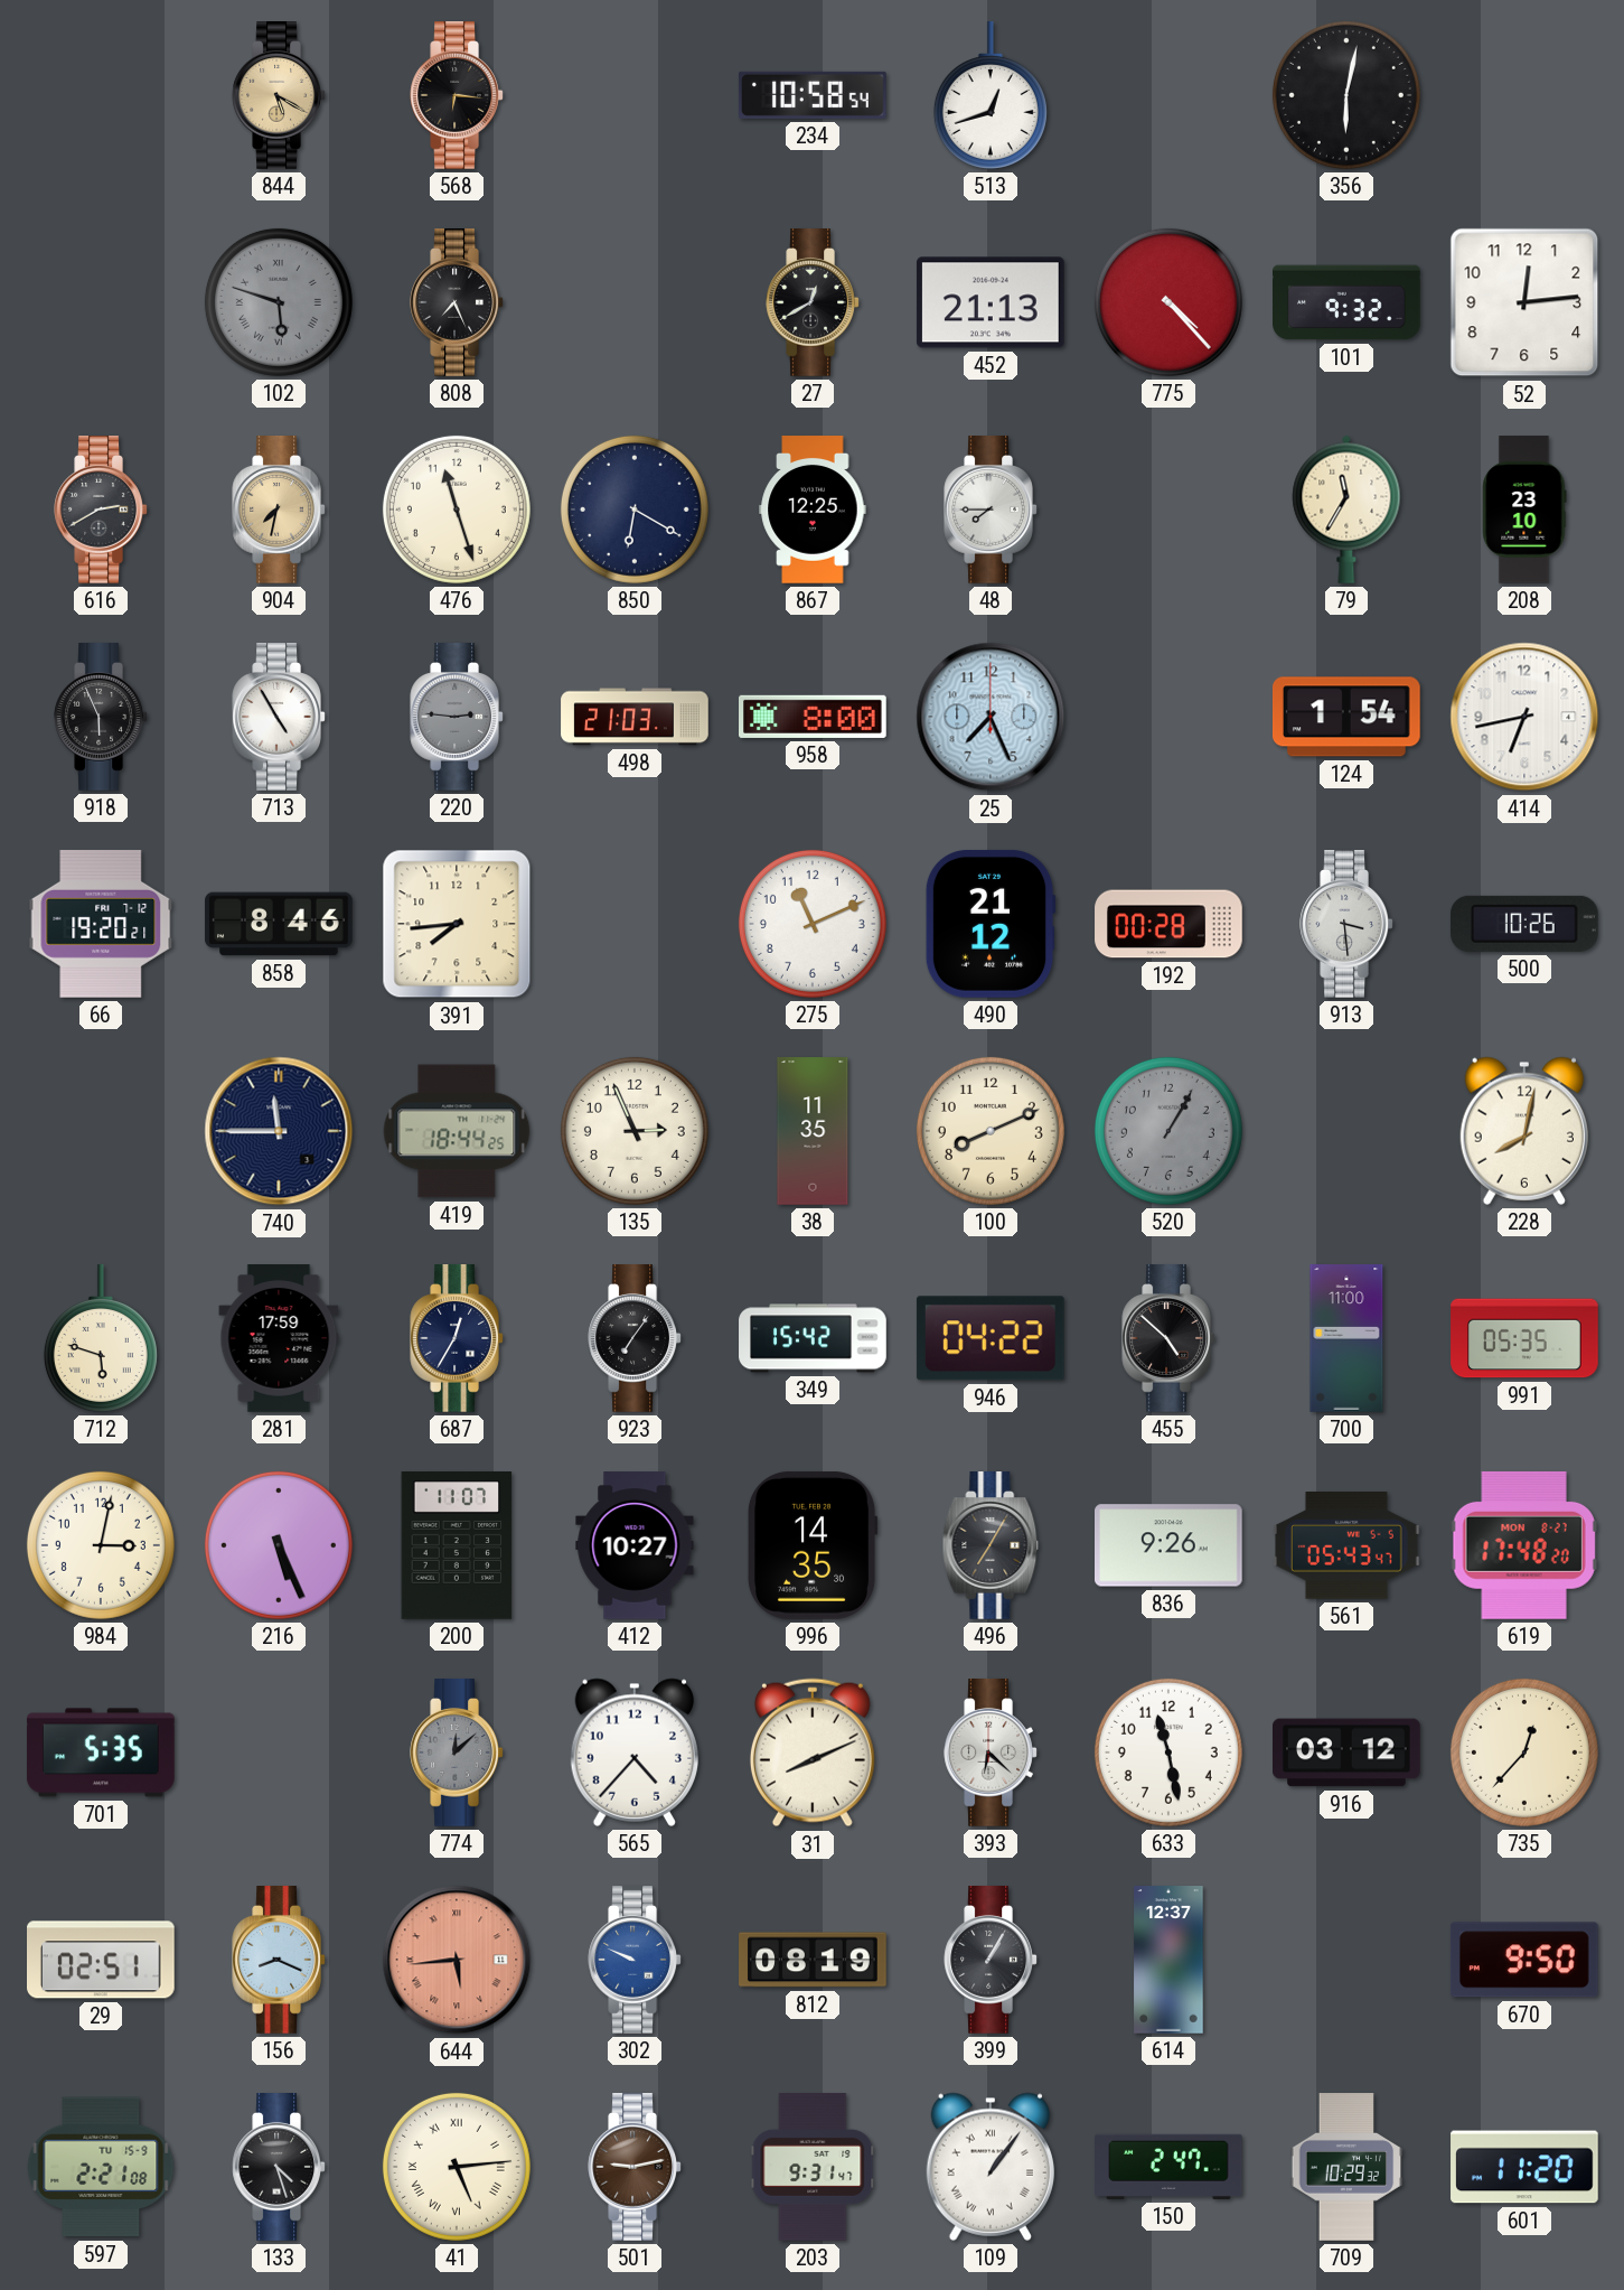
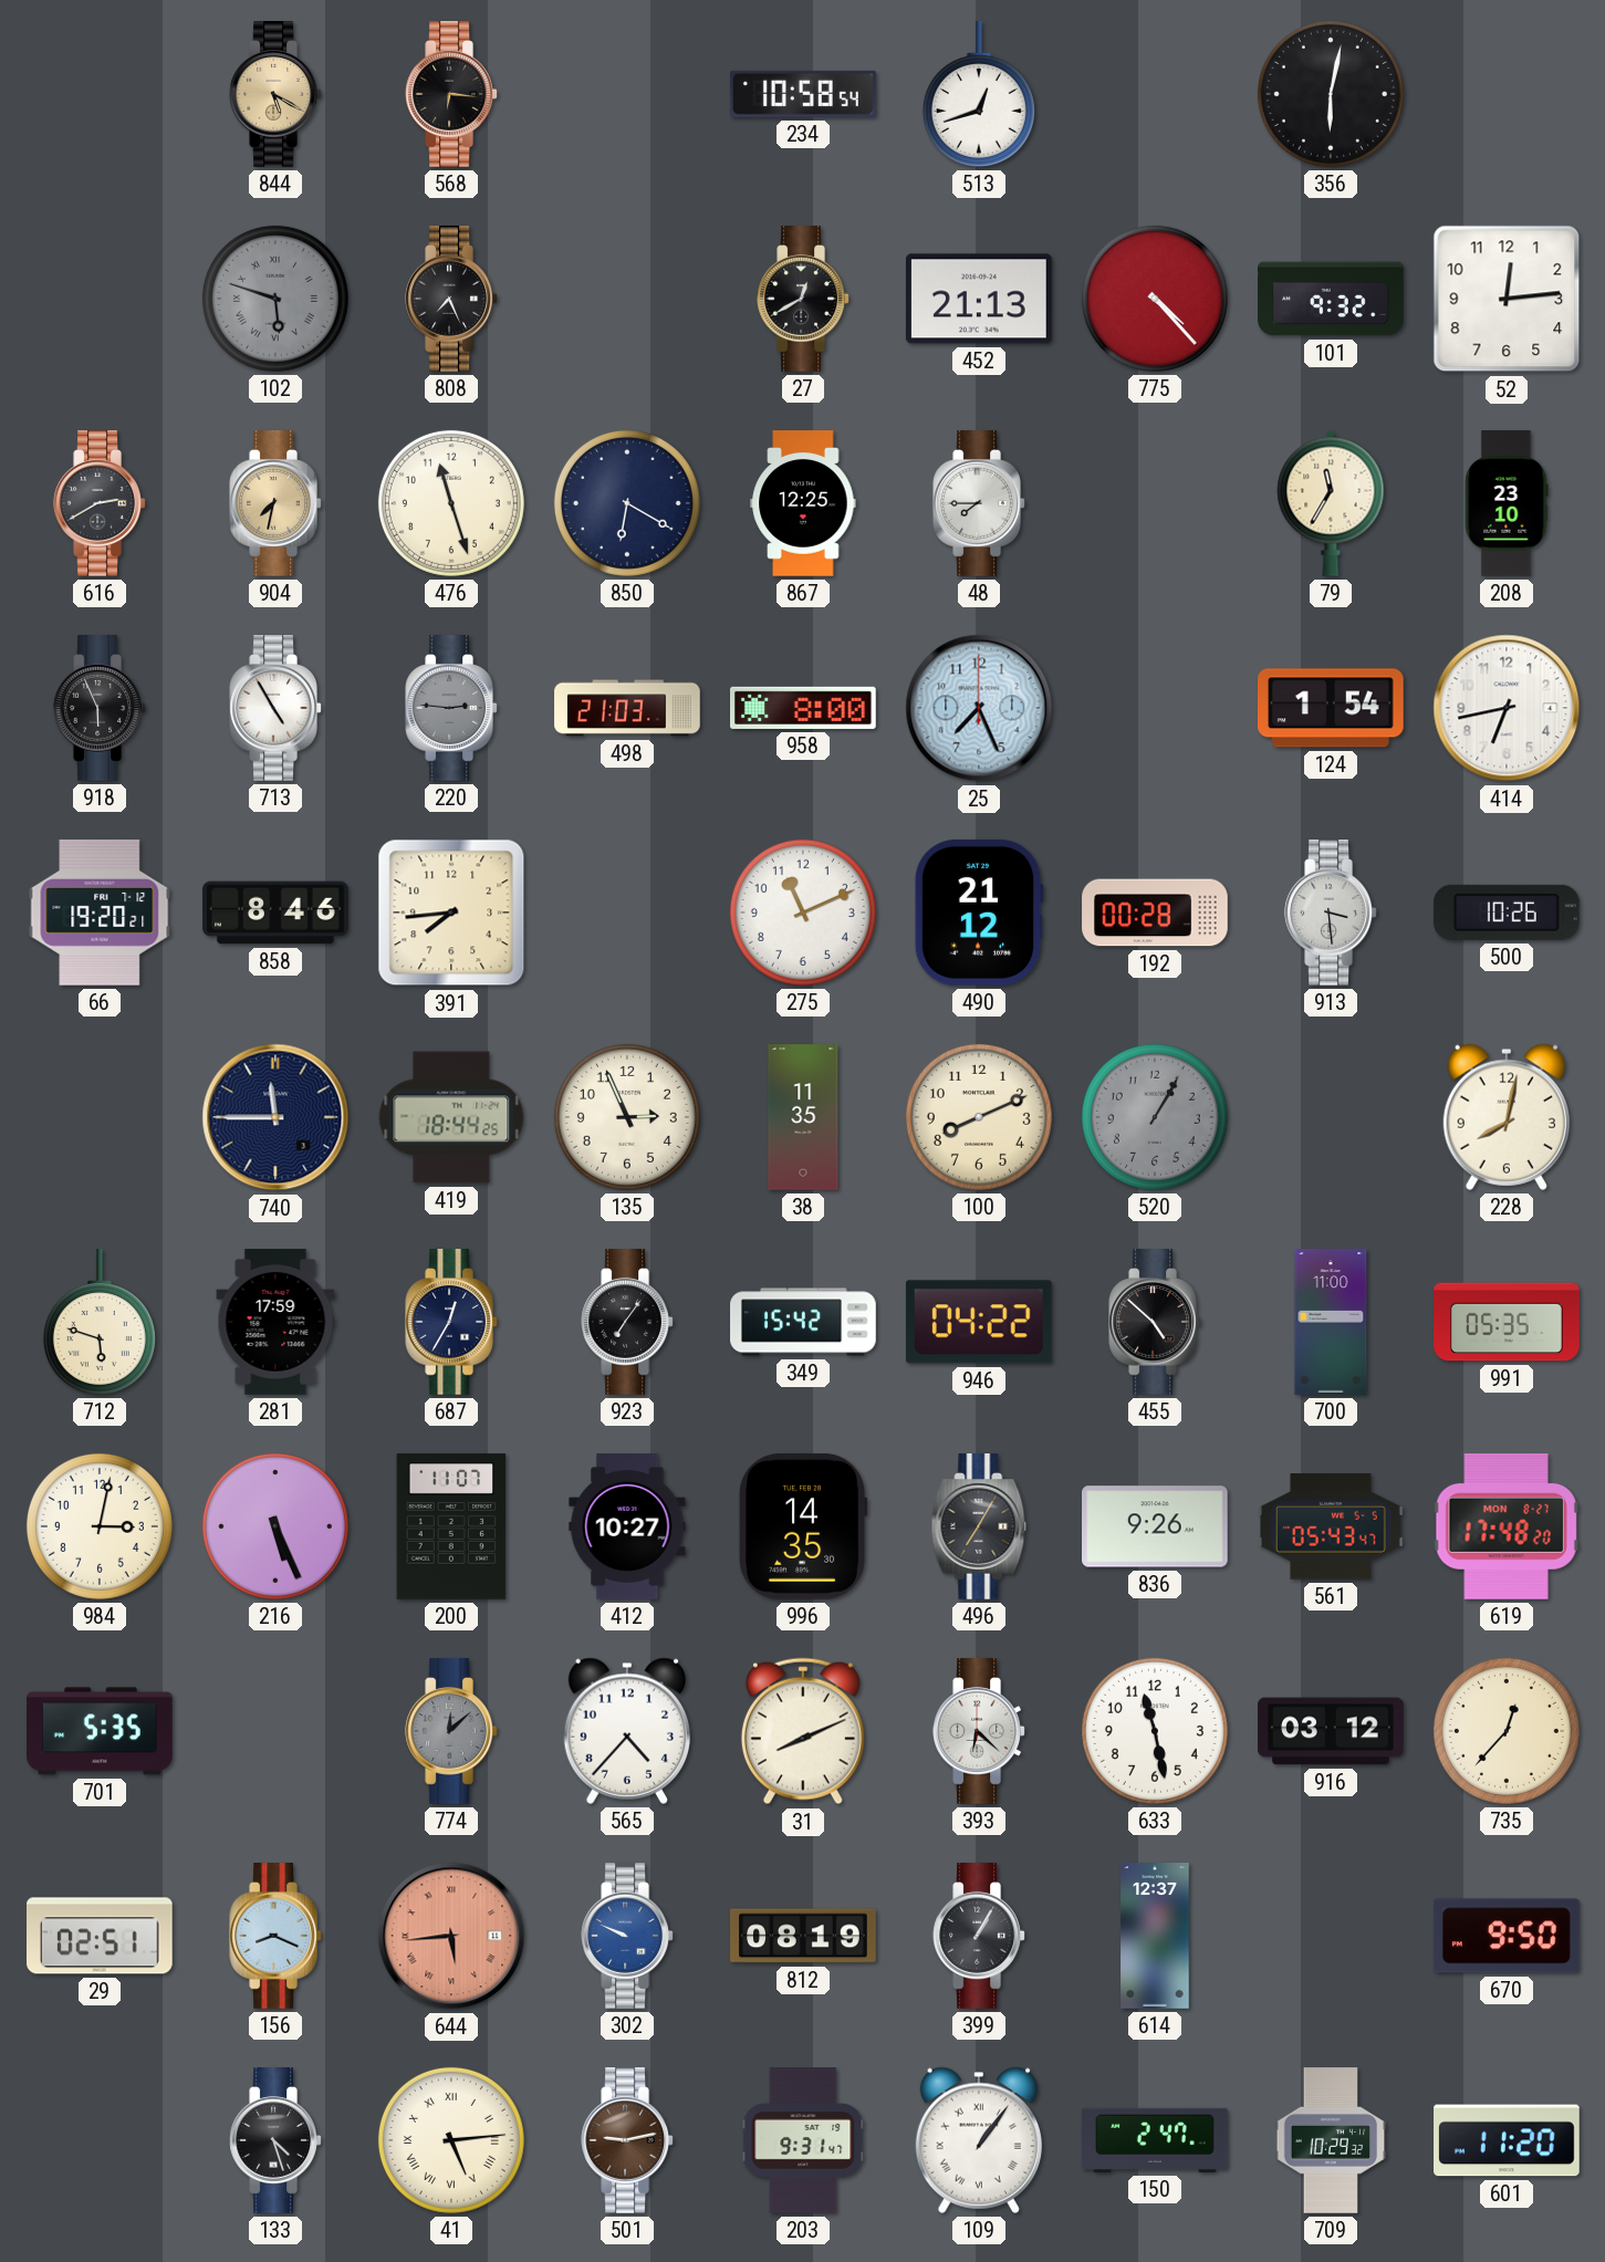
597: 2:21 -> none (101, 2167)
